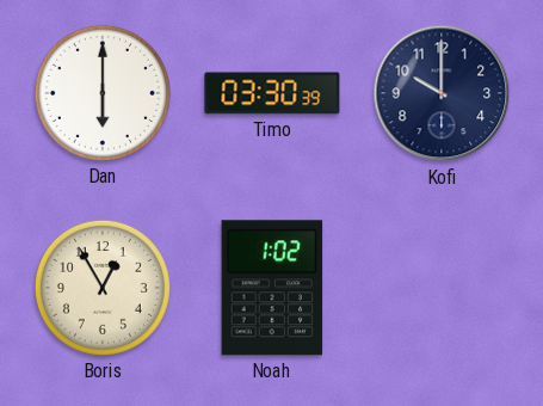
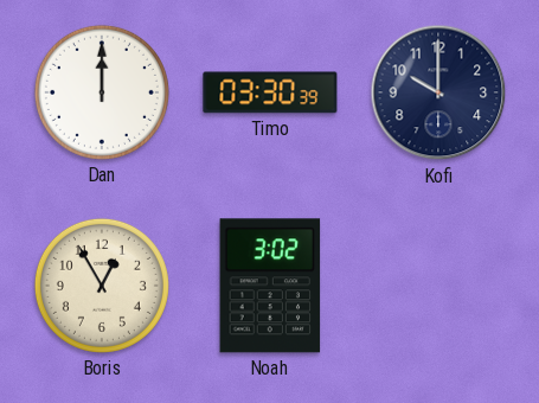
Dan: 6:00 -> 12:00 (102, 92)
Noah: 1:02 -> 3:02 (270, 286)
